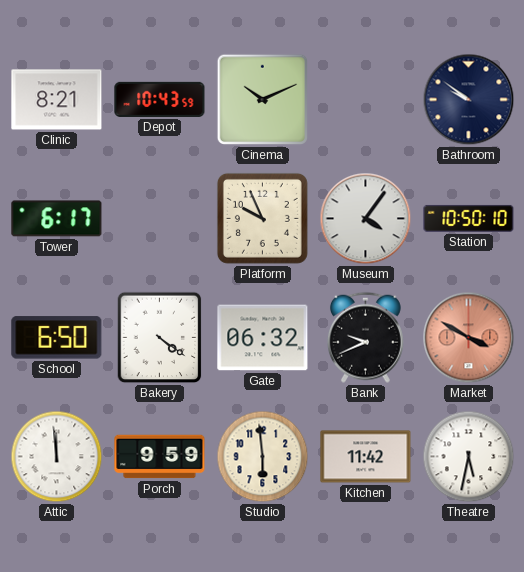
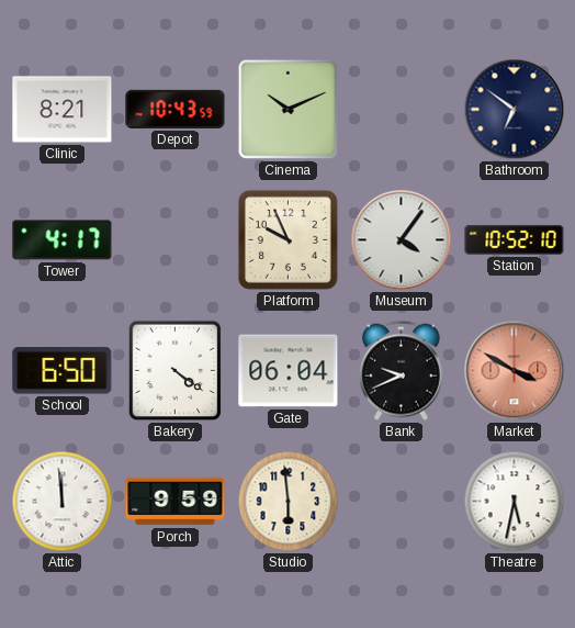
Bathroom: 9:51 -> 6:51 (515, 110)
Tower: 6:17 -> 4:17 (63, 240)
Station: 10:50 -> 10:52 (515, 239)
Gate: 06:32 -> 06:04 (289, 371)
Kitchen: 11:42 -> none (366, 457)
